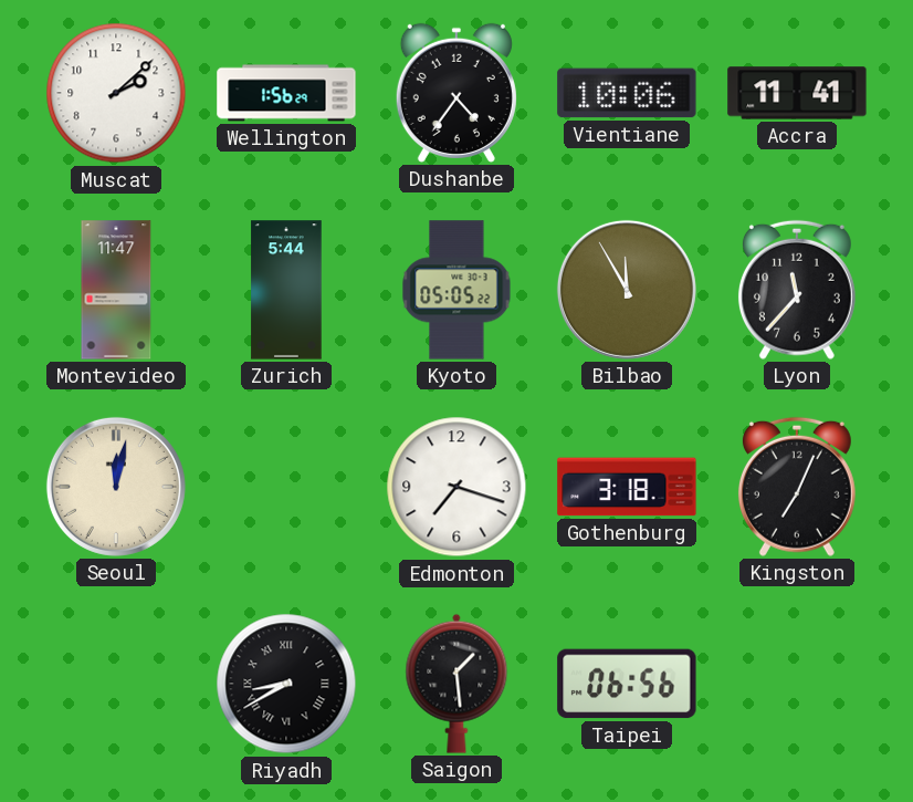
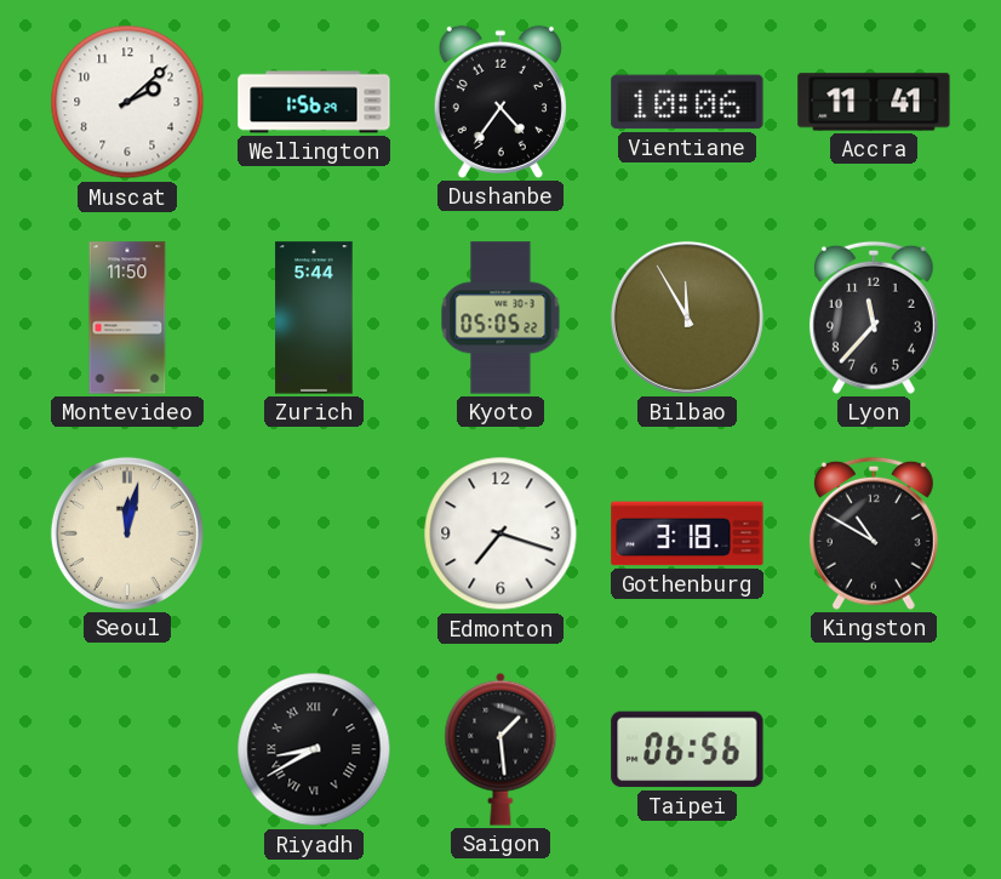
Montevideo: 11:47 -> 11:50 (127, 318)
Kingston: 7:04 -> 10:50 (874, 533)
